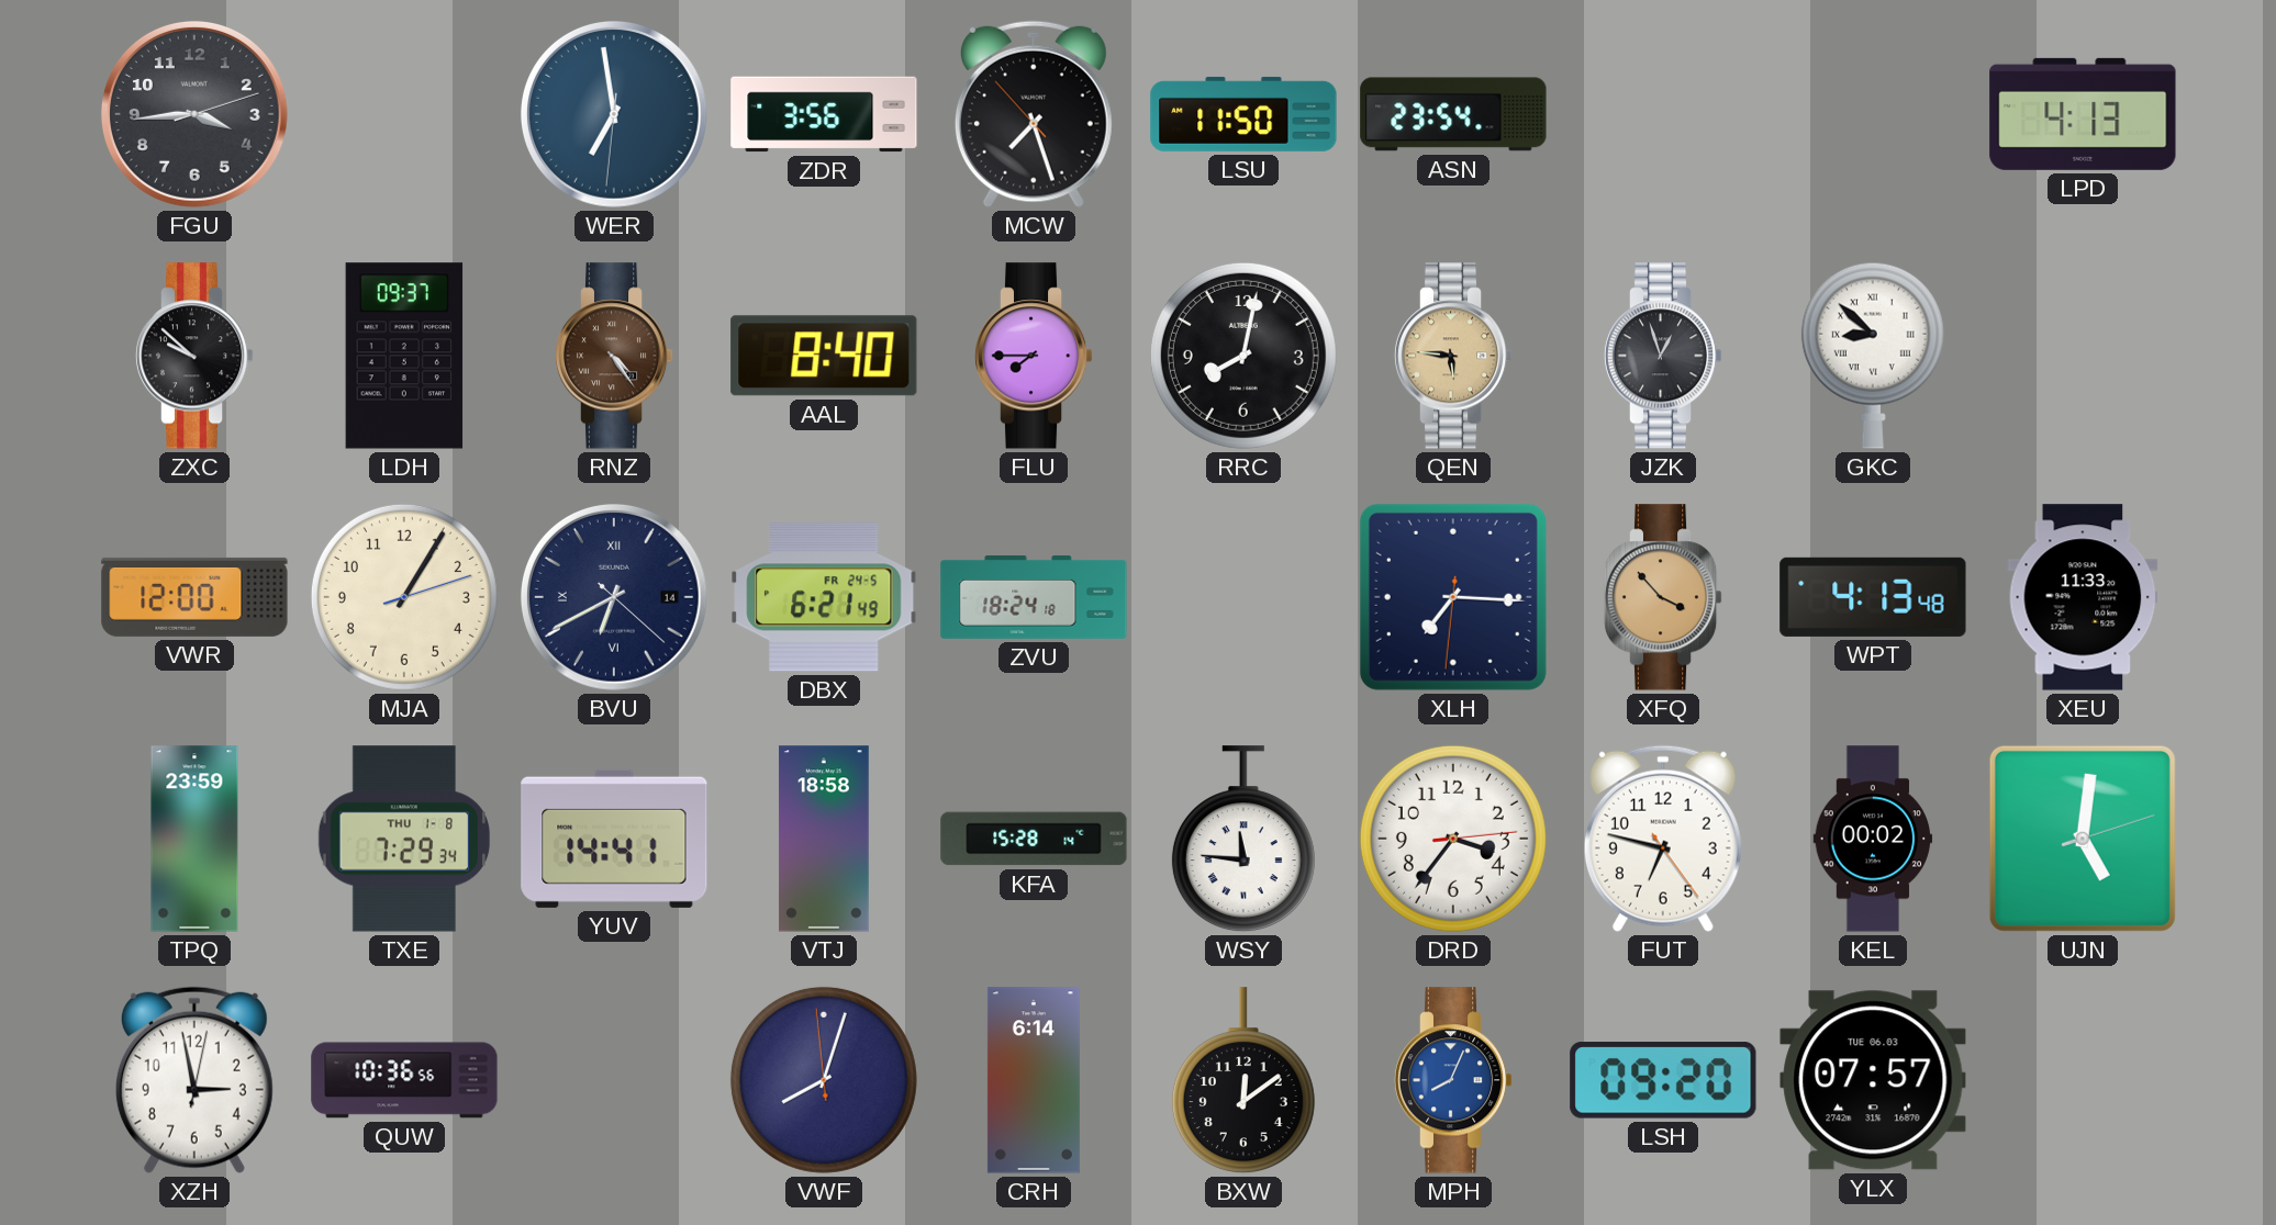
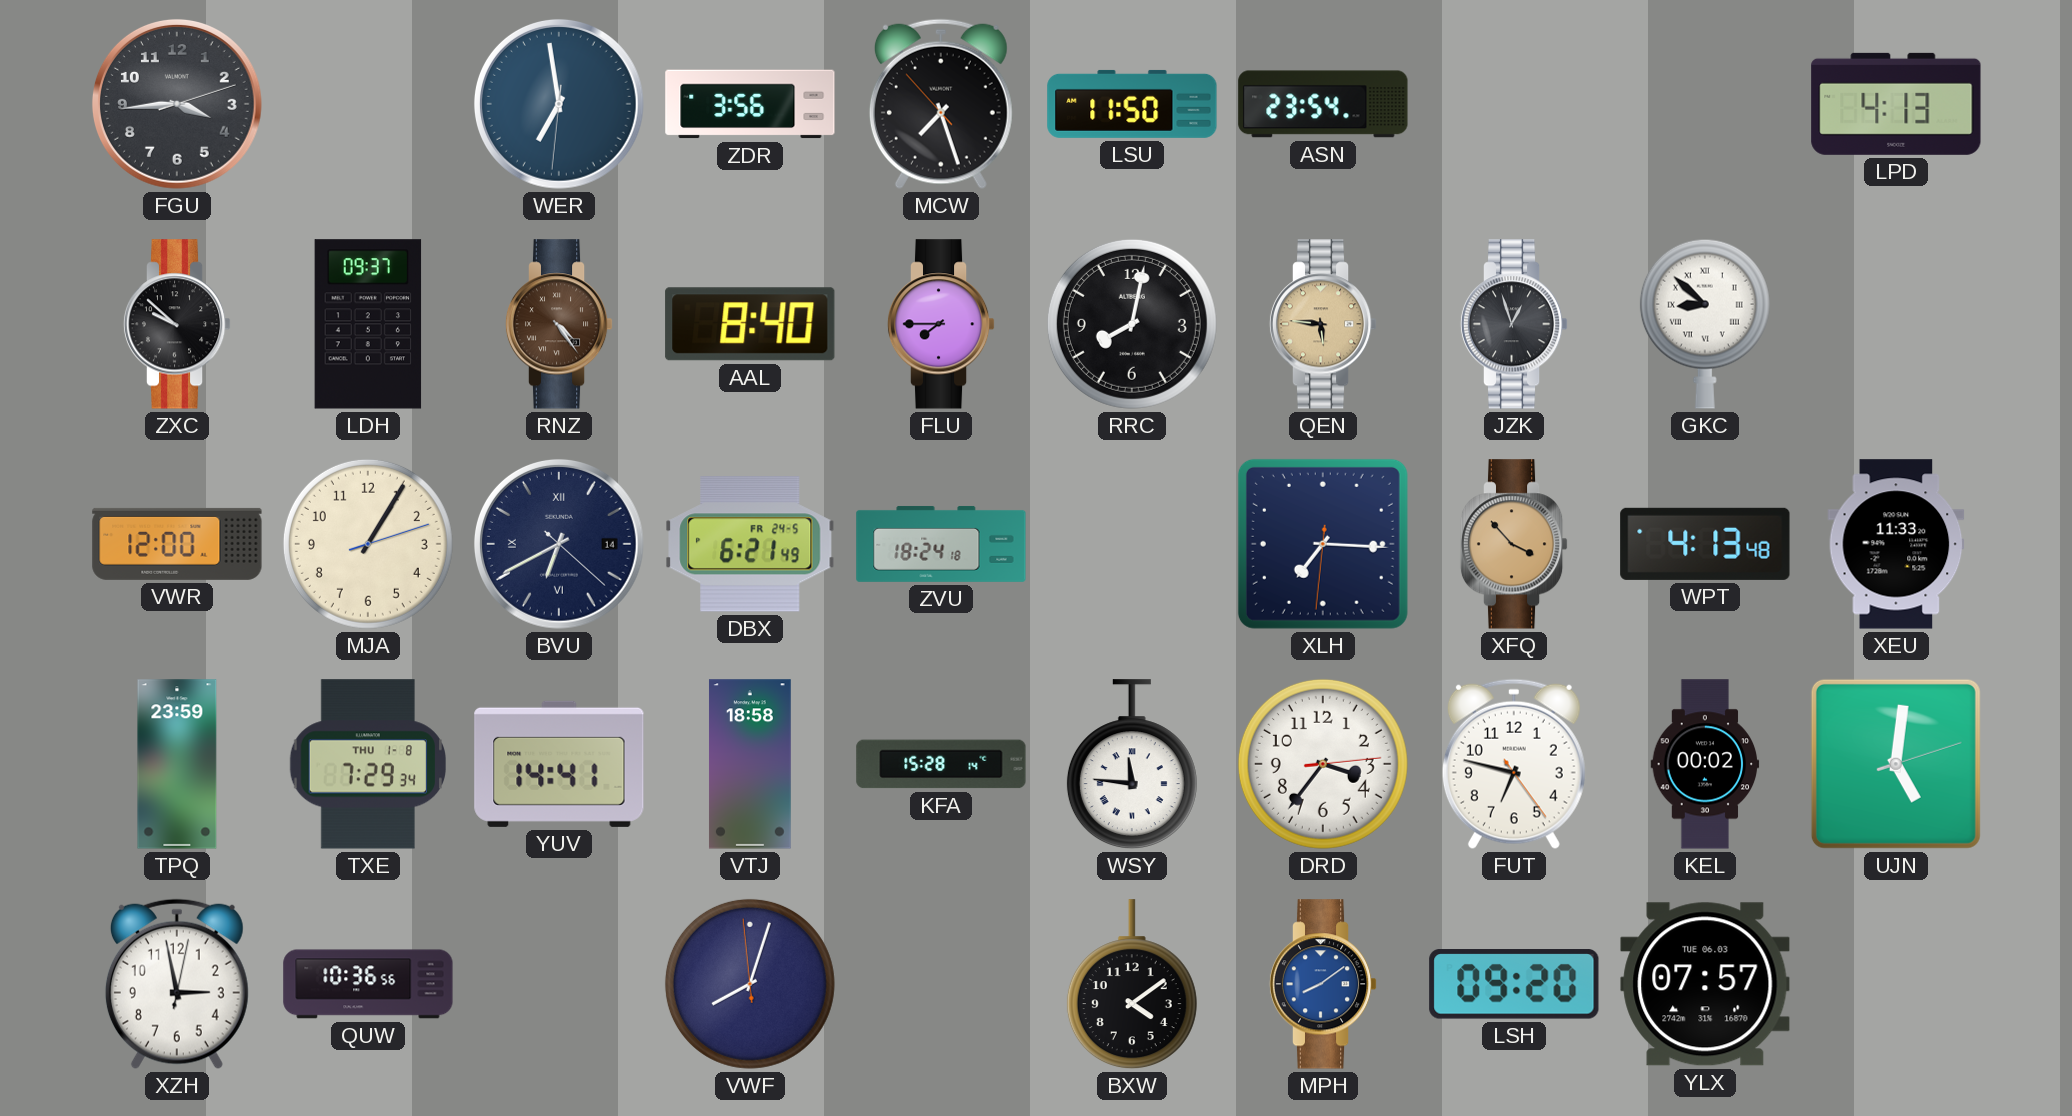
CRH: 6:14 -> none (1034, 1080)
BXW: 12:09 -> 4:09 (1132, 985)
MPH: 8:04 -> 8:09 (1323, 984)
